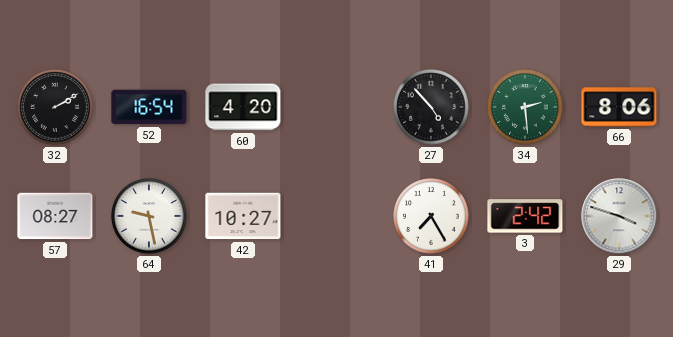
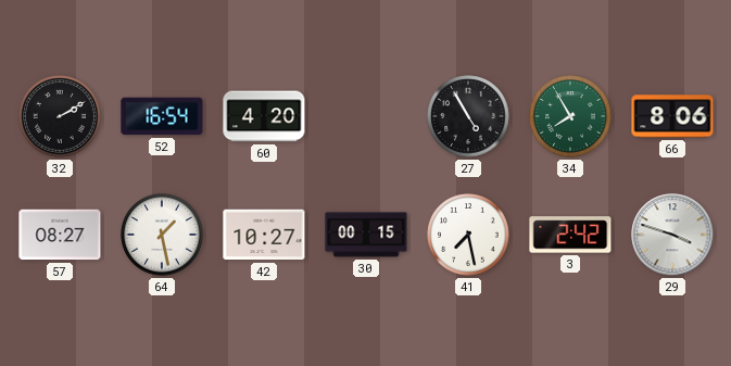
27: 4:53 -> 4:55 (468, 116)
34: 2:29 -> 7:55 (570, 116)
64: 9:28 -> 1:28 (162, 235)
30: none -> 00:15 (366, 235)
41: 7:25 -> 7:28 (468, 235)
